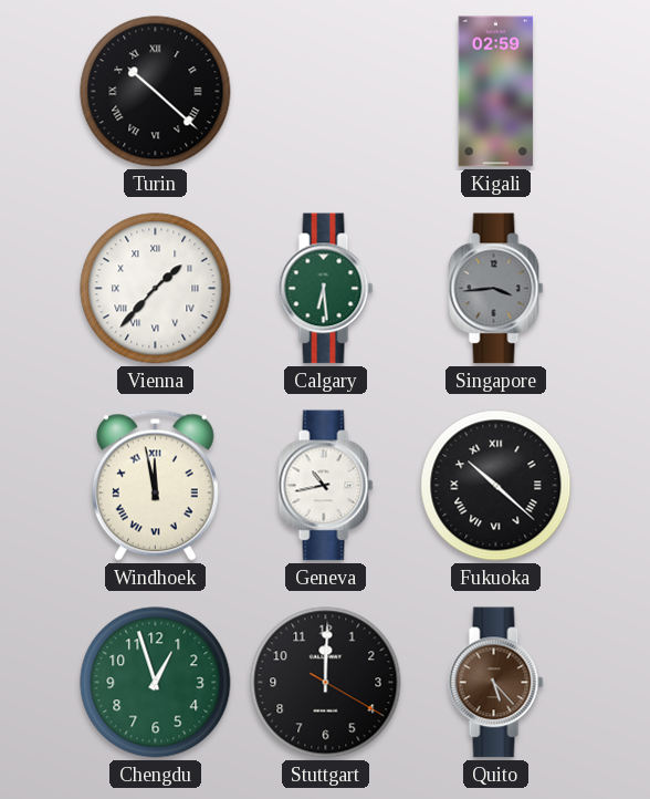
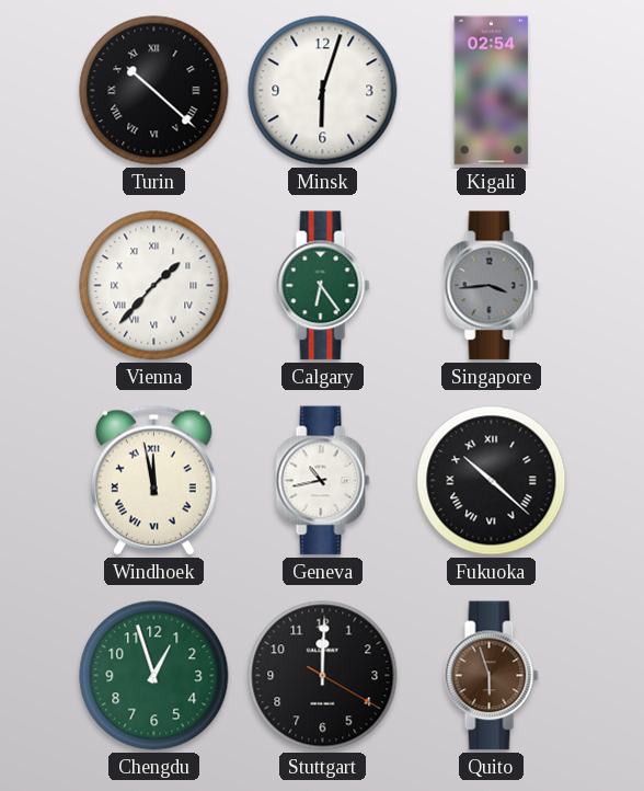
Minsk: none -> 6:03 (323, 91)
Kigali: 02:59 -> 02:54 (492, 91)
Calgary: 6:29 -> 6:24 (323, 286)
Quito: 5:23 -> 5:57 (492, 676)
